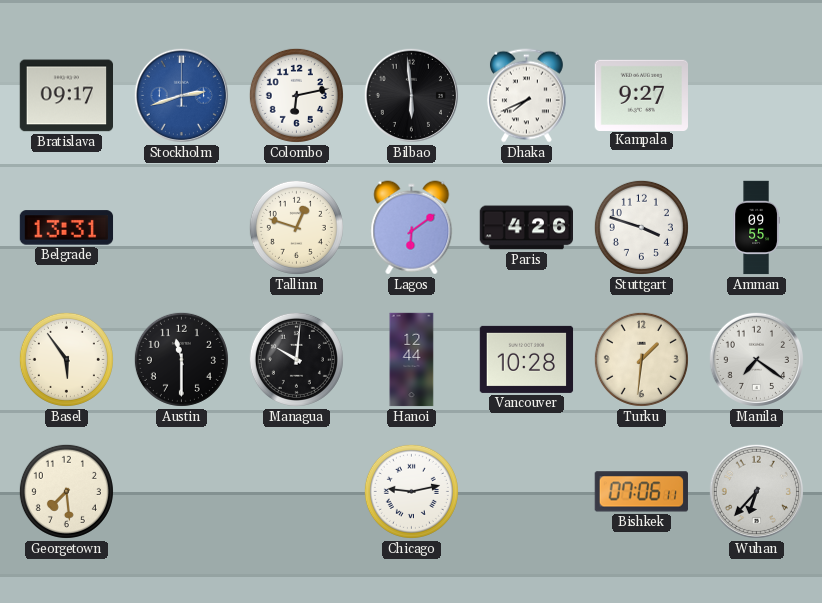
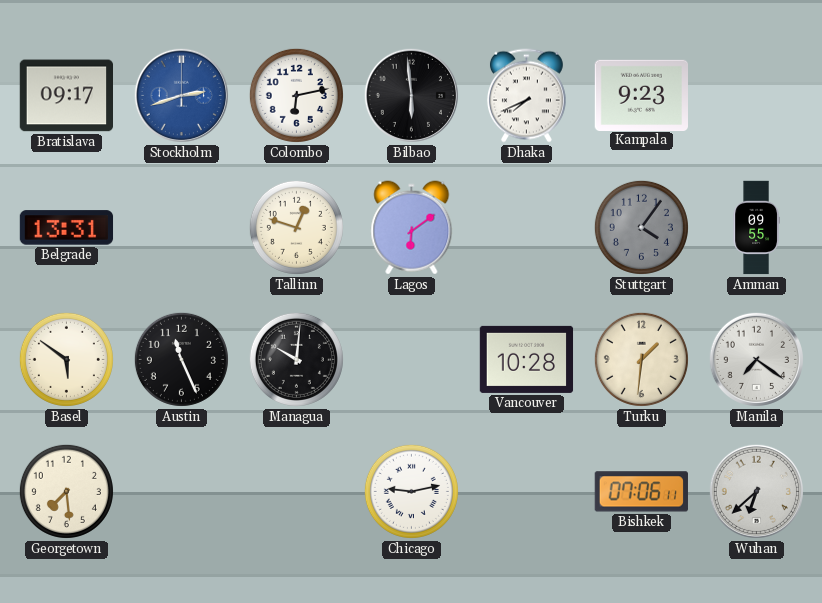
Kampala: 9:27 -> 9:23 (641, 95)
Paris: 4:26 -> none (526, 228)
Stuttgart: 3:48 -> 4:06 (641, 227)
Stuttgart dial: white -> grey (641, 227)
Basel: 5:54 -> 5:51 (66, 359)
Austin: 11:30 -> 11:26 (181, 359)
Hanoi: 12:44 -> none (412, 360)
Wuhan: 6:37 -> 6:38 (756, 491)
